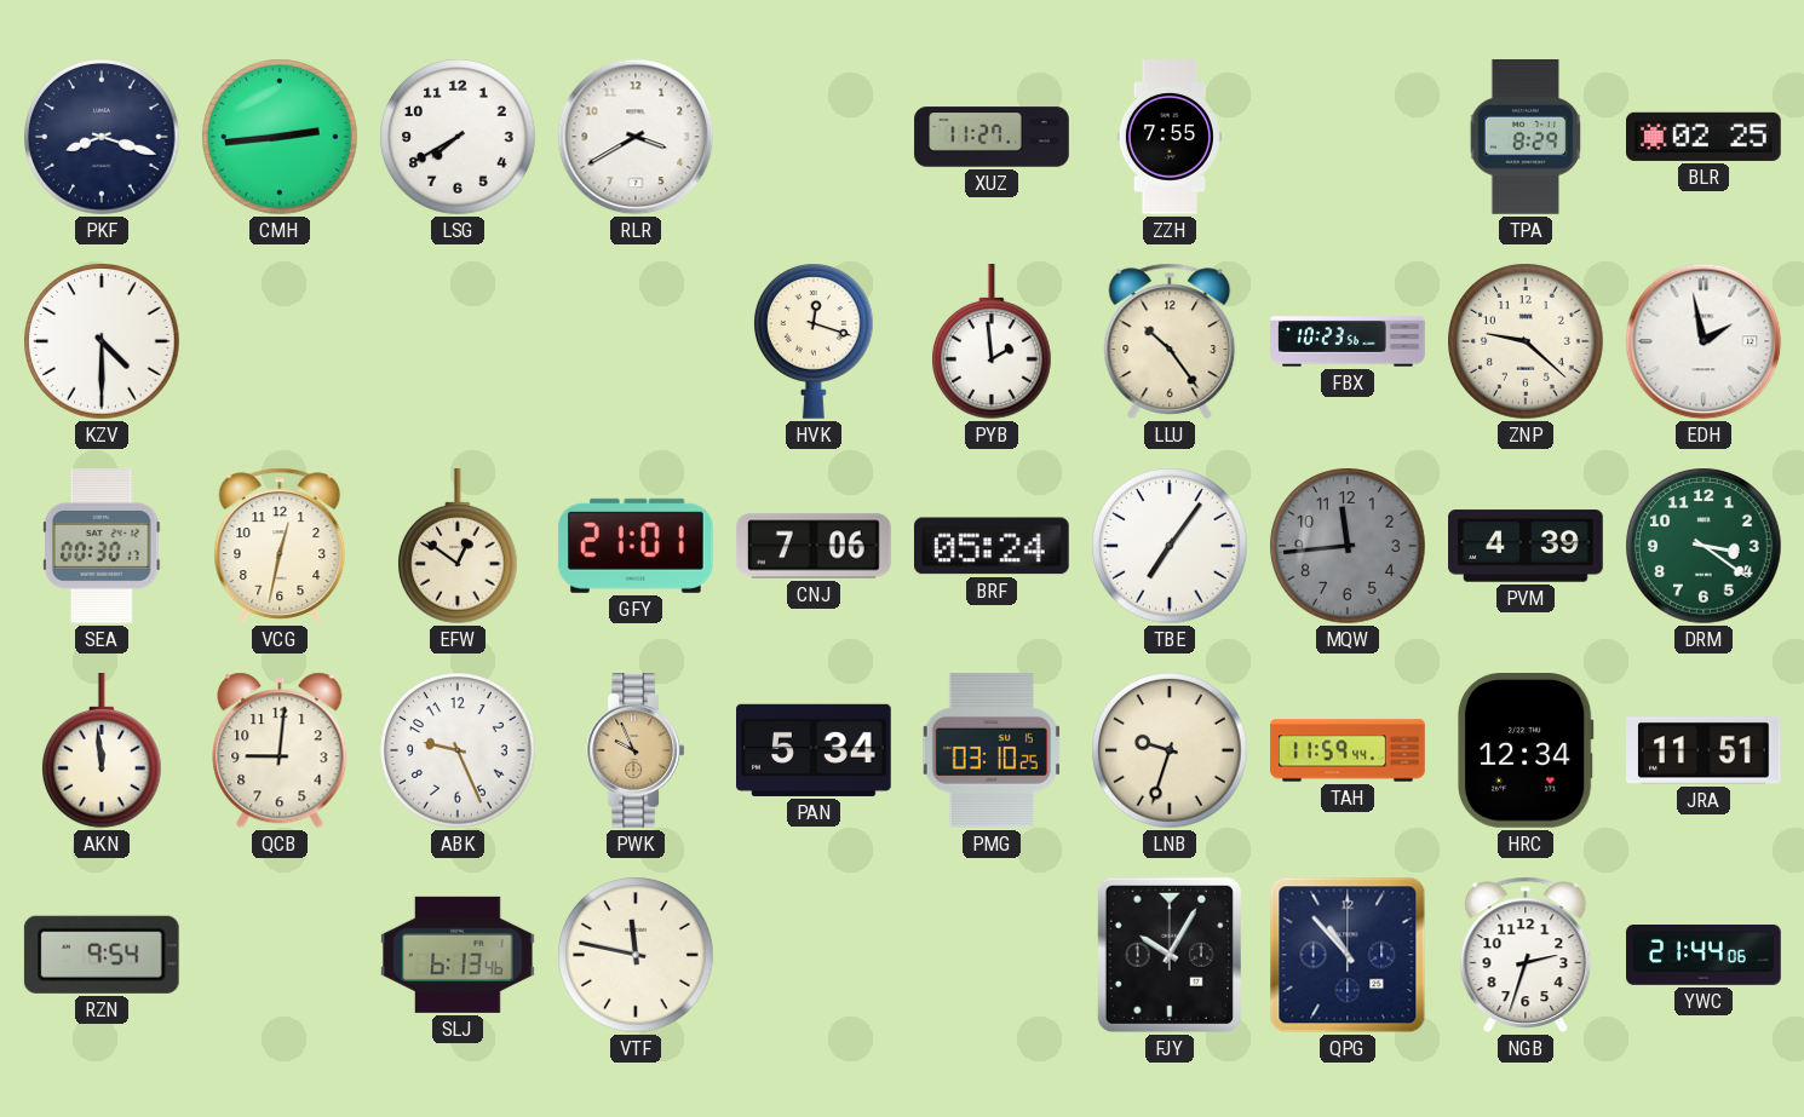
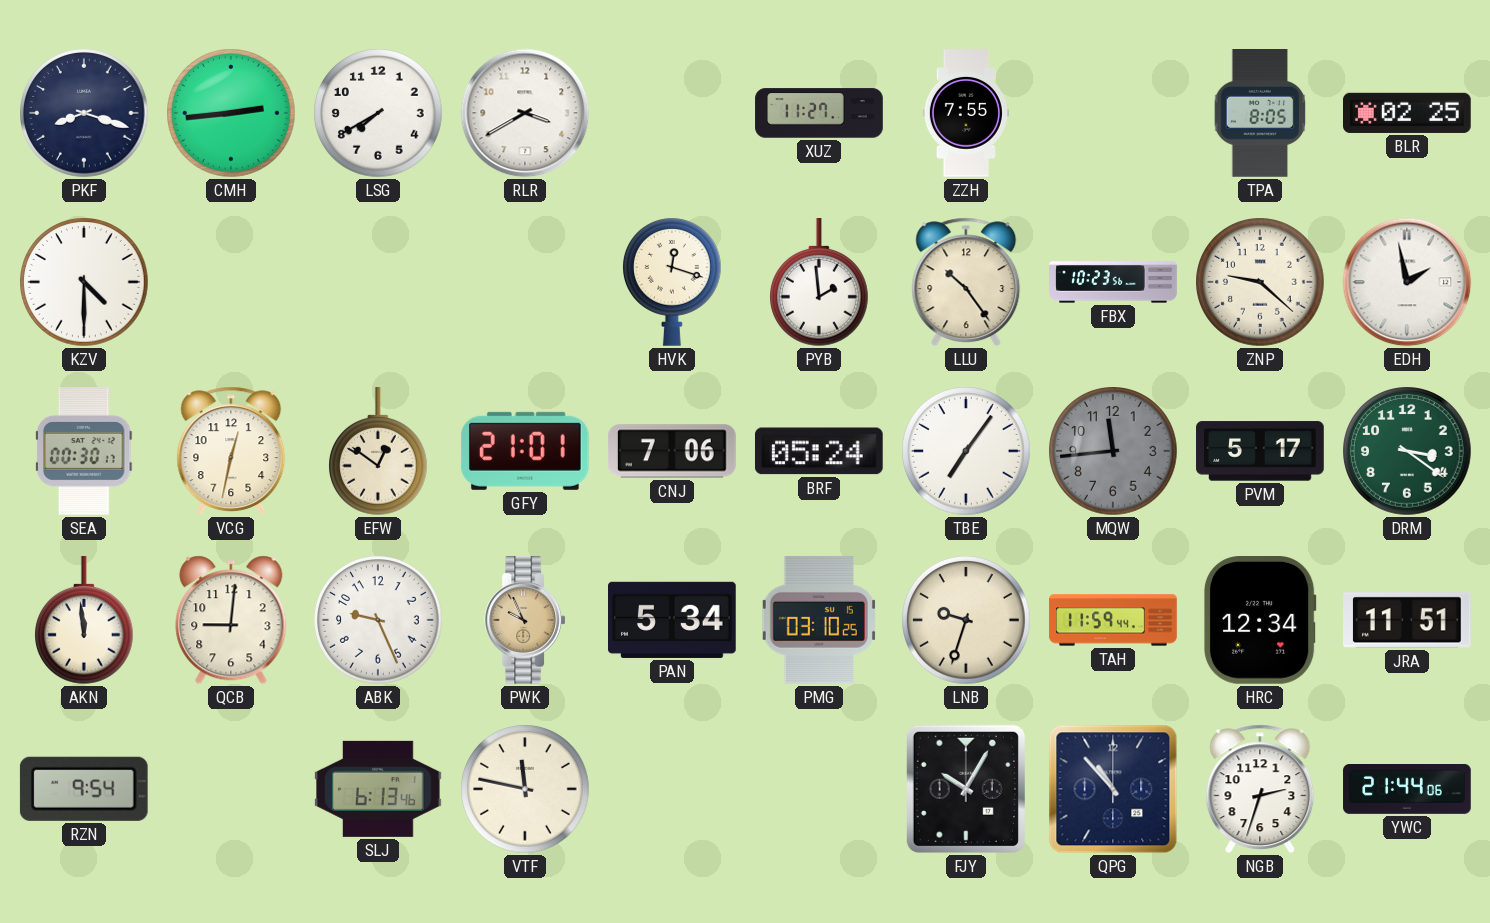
TPA: 8:29 -> 8:05 (1260, 113)
PVM: 4:39 -> 5:17 (1260, 451)
